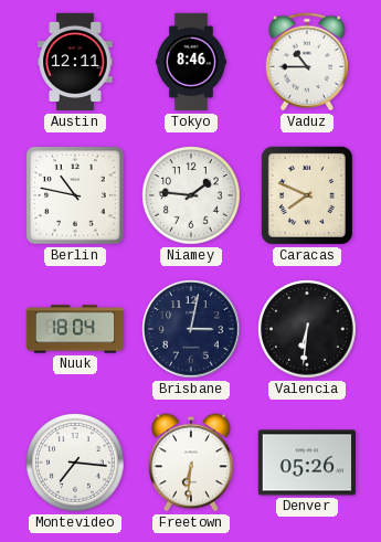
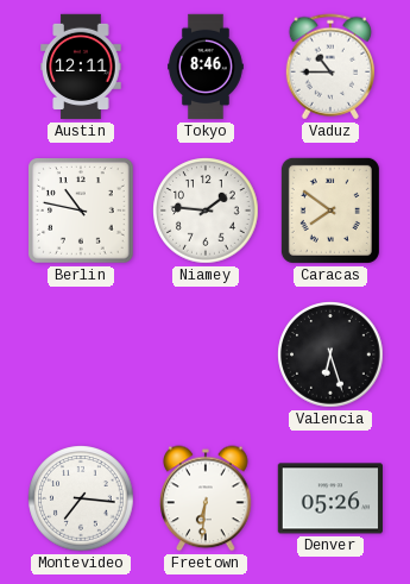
Caracas: 7:49 -> 7:51 (330, 211)
Nuuk: 18:04 -> none (75, 329)
Brisbane: 3:02 -> none (191, 329)
Valencia: 6:31 -> 6:27 (330, 354)
